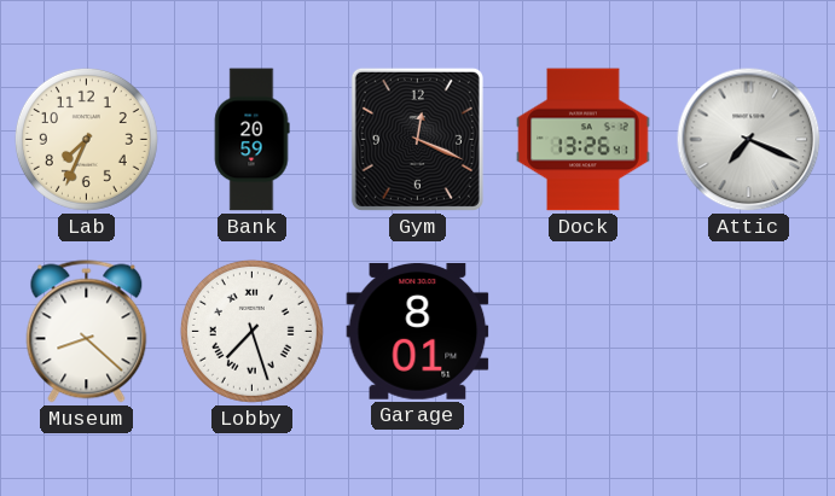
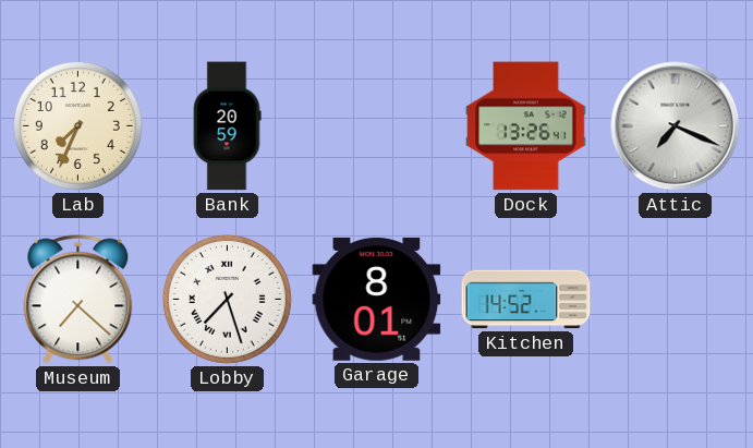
Gym: 12:19 -> none (417, 139)
Museum: 8:22 -> 7:22 (78, 300)
Kitchen: none -> 14:52 (526, 300)
